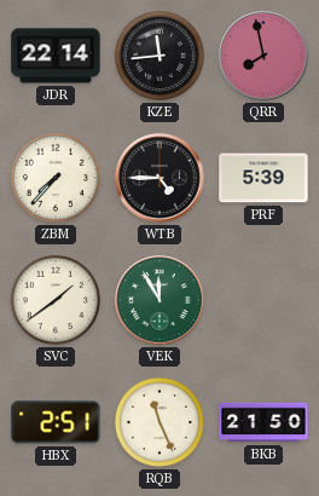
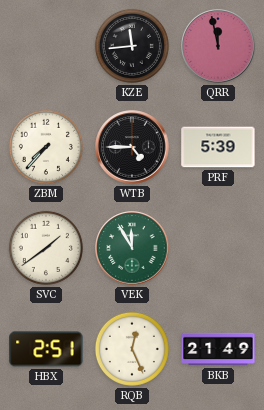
JDR: 22:14 -> none (56, 56)
QRR: 7:58 -> 11:58 (218, 46)
RQB: 11:26 -> 12:26 (132, 349)
BKB: 21:50 -> 21:49 (218, 349)
